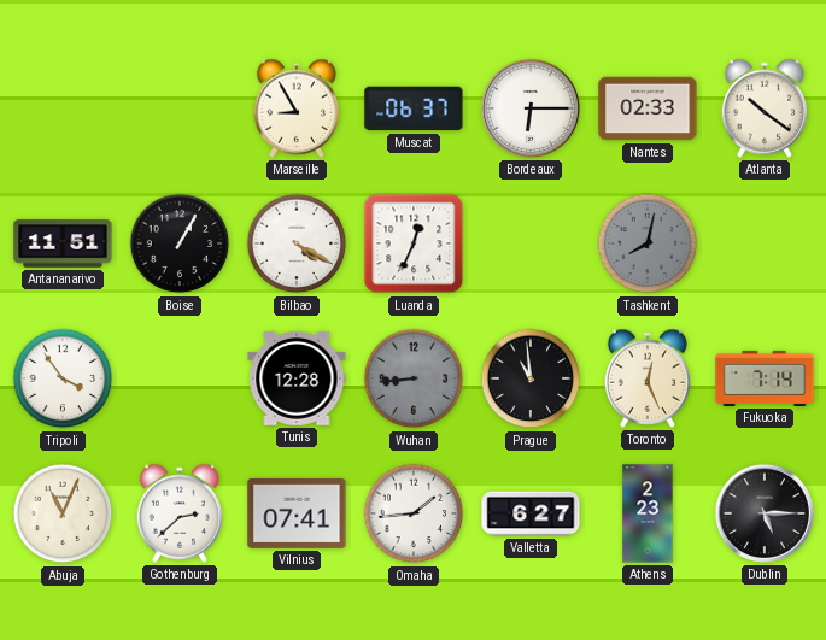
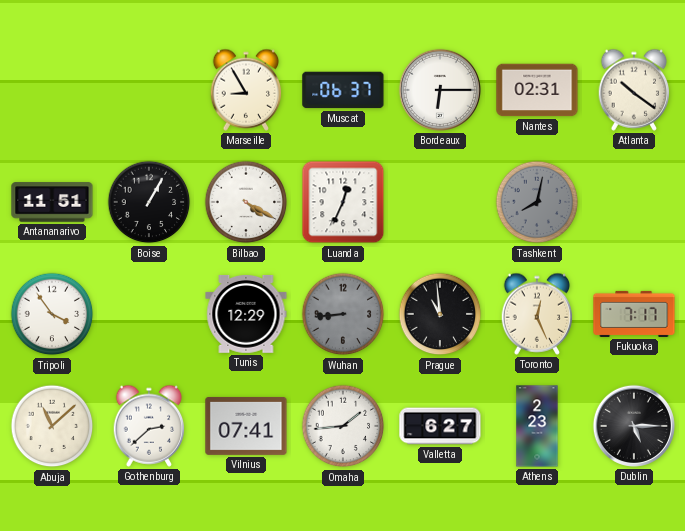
Nantes: 02:33 -> 02:31 (537, 90)
Tunis: 12:28 -> 12:29 (246, 314)
Fukuoka: 7:14 -> 7:17 (634, 314)
Abuja: 11:04 -> 11:08 (52, 426)
